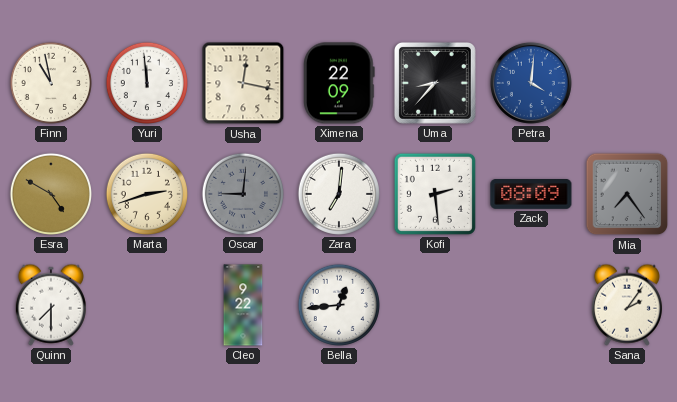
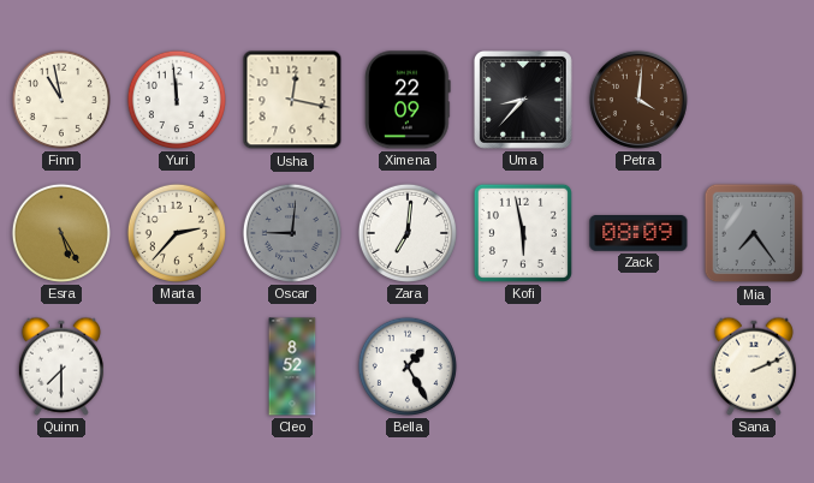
Petra dial: blue -> brown (638, 100)
Esra: 4:50 -> 5:25 (61, 233)
Marta: 2:42 -> 2:37 (177, 233)
Kofi: 2:29 -> 5:58 (523, 233)
Cleo: 9:22 -> 8:52 (292, 366)
Bella: 12:44 -> 1:25 (408, 366)
Sana: 2:06 -> 2:11 (754, 366)
